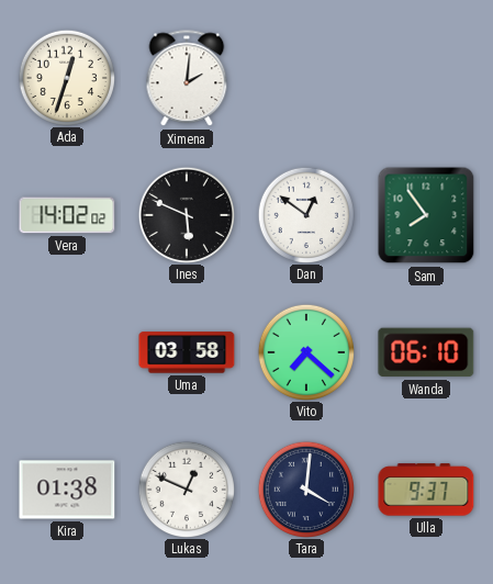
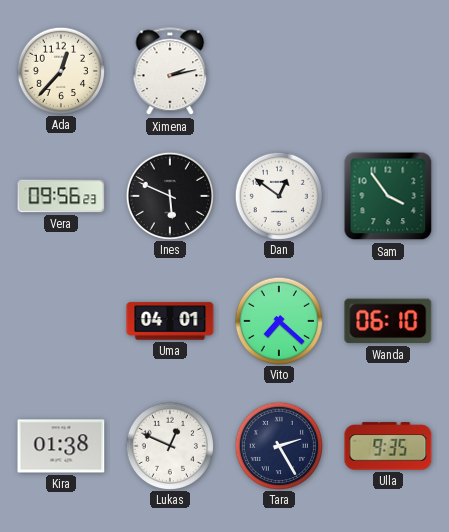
Ada: 12:33 -> 12:37 (60, 70)
Ximena: 2:01 -> 2:13 (170, 72)
Vera: 14:02 -> 09:56 (61, 196)
Sam: 7:54 -> 3:54 (388, 196)
Uma: 03:58 -> 04:01 (170, 321)
Tara: 4:01 -> 2:25 (278, 445)
Ulla: 9:37 -> 9:35 (388, 446)
